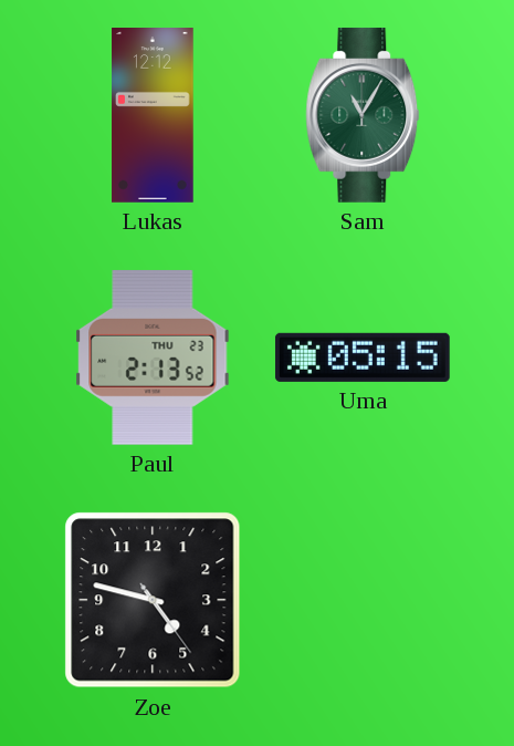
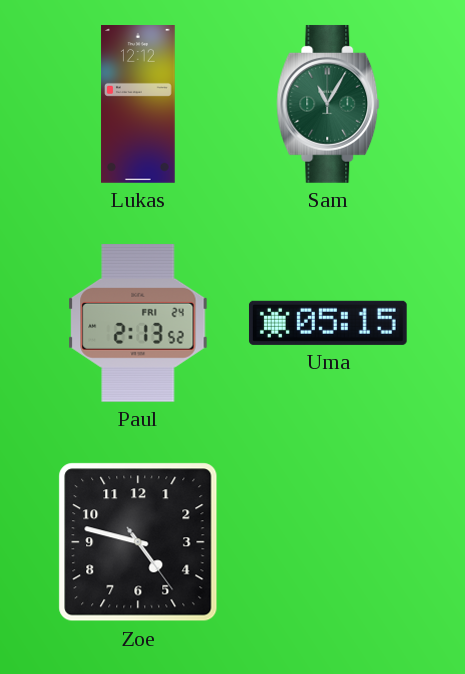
Paul date: THU 23 -> FRI 24 (138, 323)
